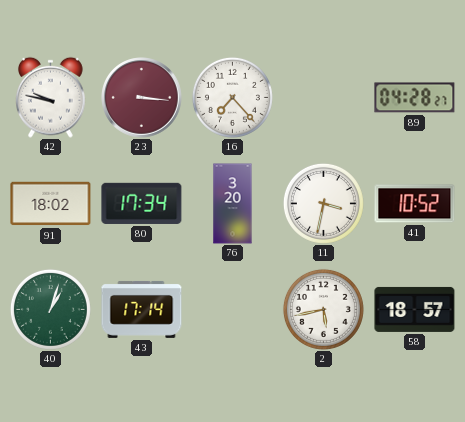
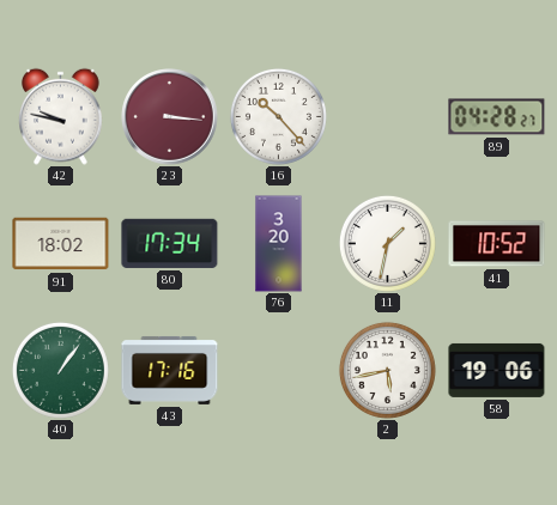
16: 7:23 -> 10:23 (278, 116)
11: 3:32 -> 1:32 (387, 243)
40: 1:03 -> 1:06 (60, 370)
43: 17:14 -> 17:16 (170, 370)
58: 18:57 -> 19:06 (497, 370)
